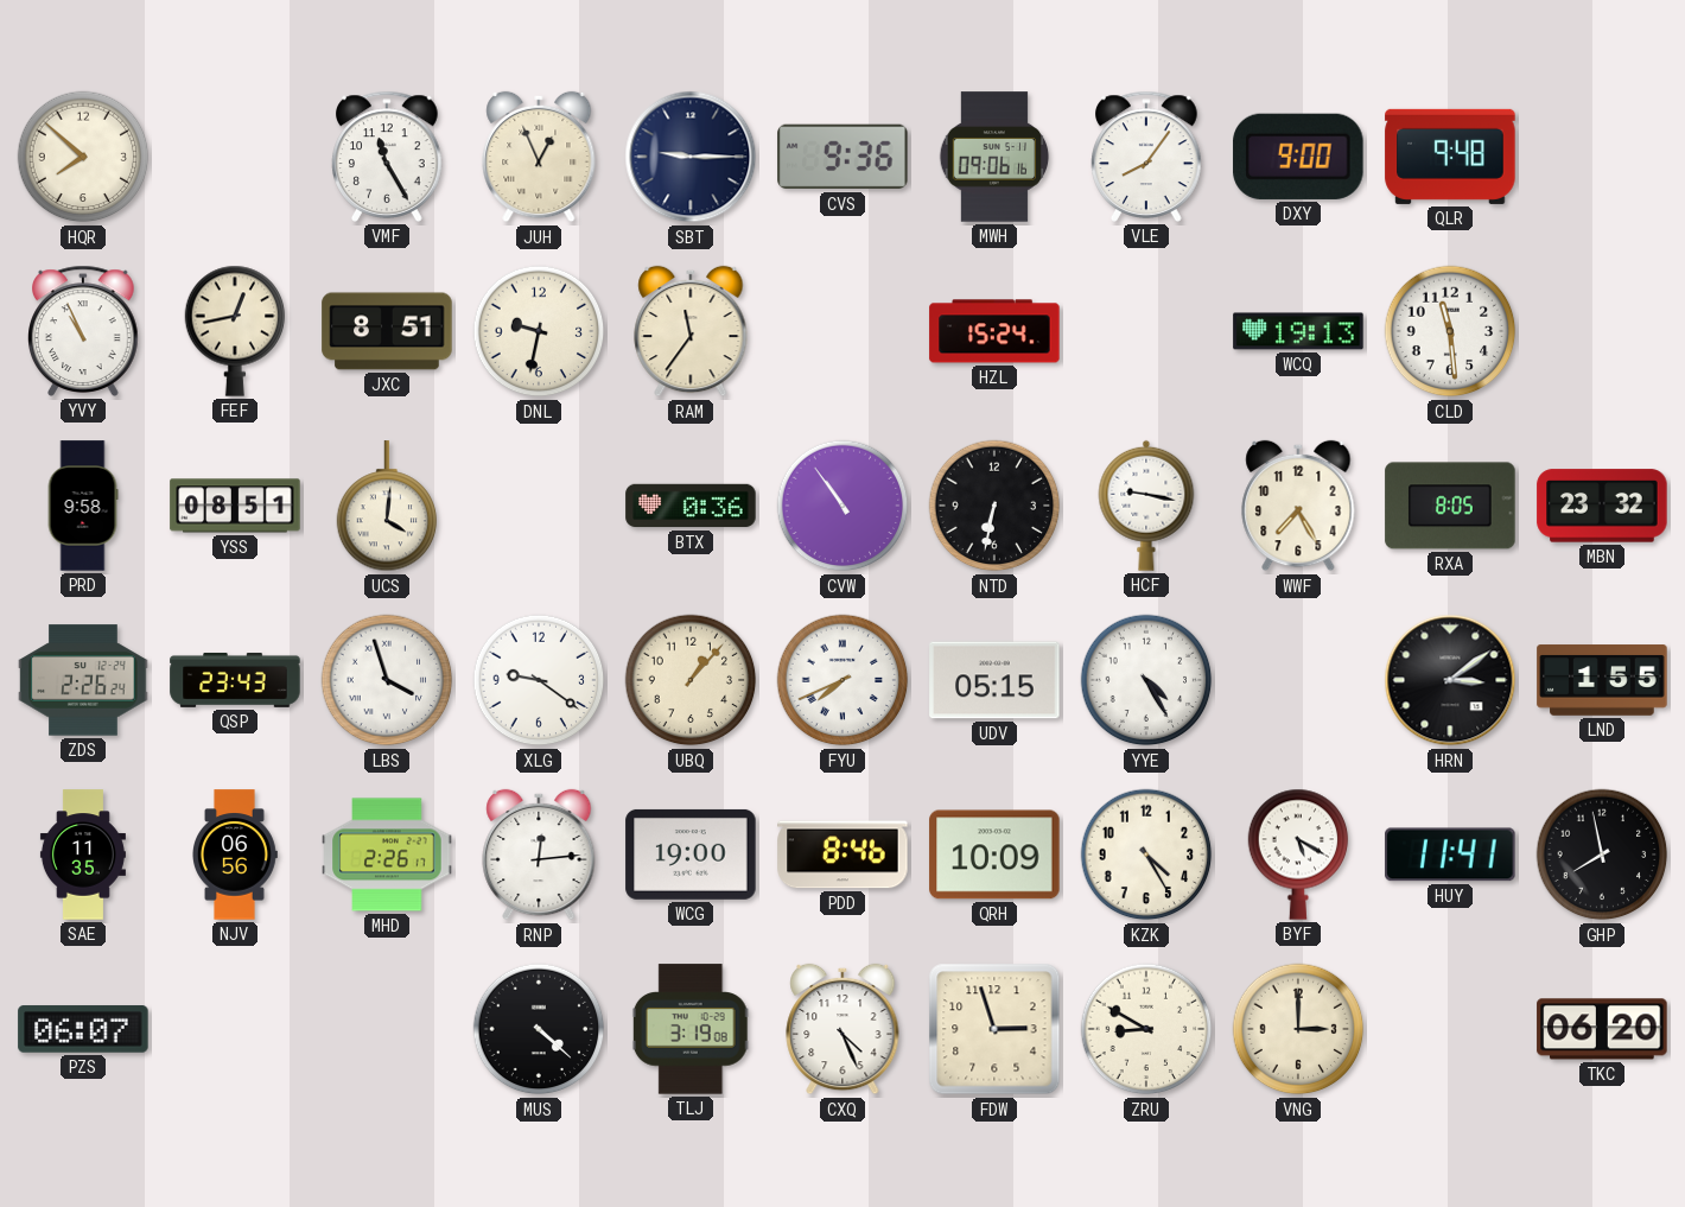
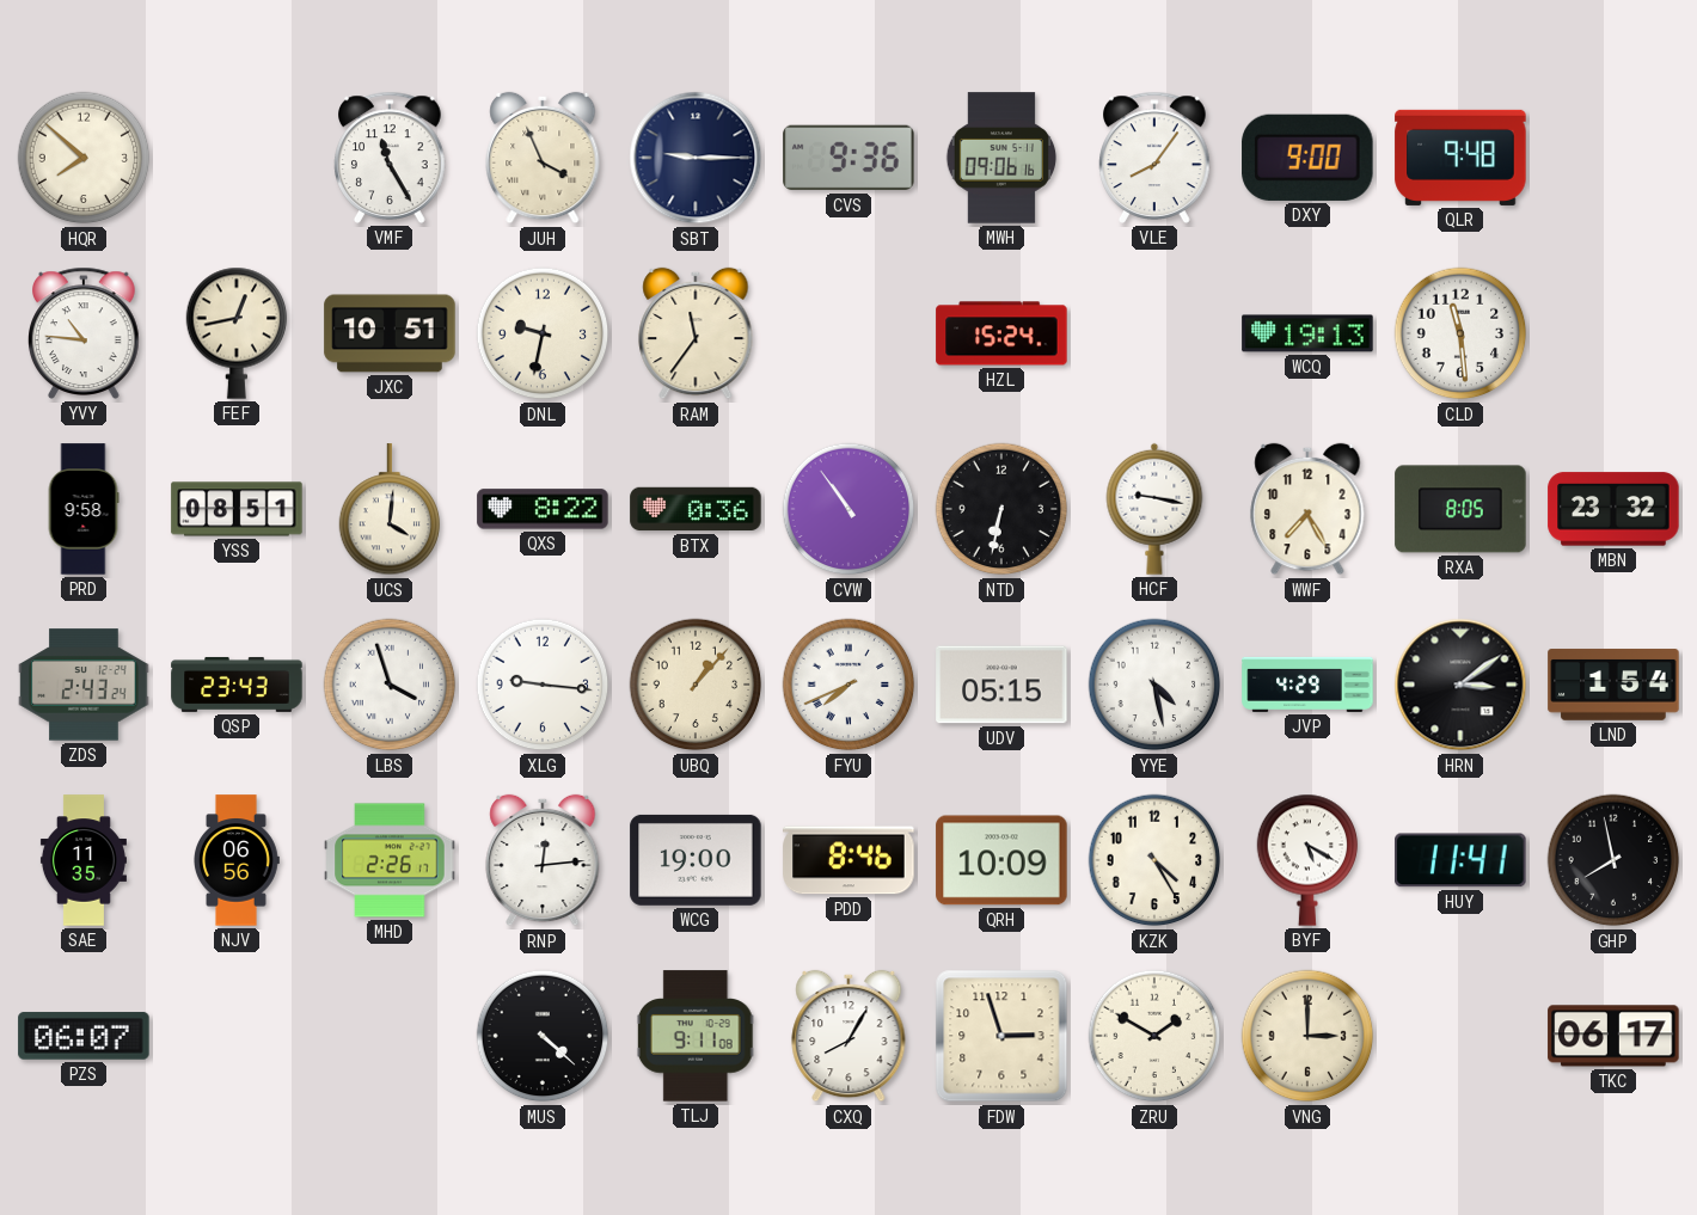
JUH: 12:56 -> 3:56 (543, 158)
YVY: 10:56 -> 10:46 (84, 333)
JXC: 8:51 -> 10:51 (390, 333)
QXS: none -> 8:22 (543, 509)
ZDS: 2:26 -> 2:43 (84, 685)
XLG: 9:21 -> 9:16 (543, 685)
YYE: 4:25 -> 4:28 (1154, 685)
JVP: none -> 4:29 (1307, 685)
LND: 1:55 -> 1:54 (1613, 685)
TLJ: 3:19 -> 9:11 (696, 1036)
CXQ: 4:26 -> 8:05 (848, 1036)
ZRU: 8:50 -> 1:50 (1154, 1036)
TKC: 06:20 -> 06:17 (1613, 1036)
